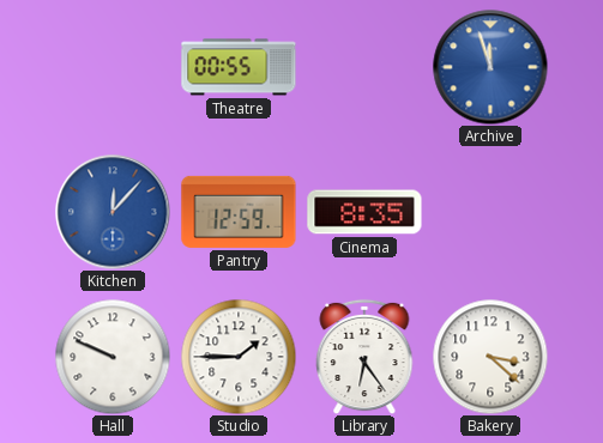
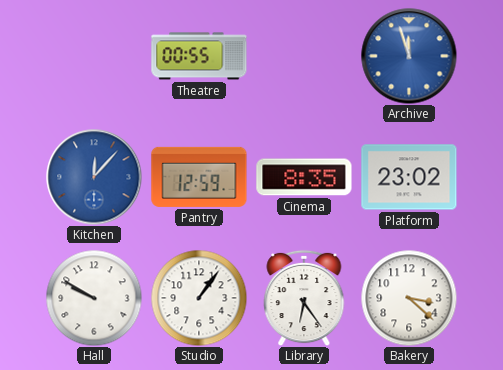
Platform: none -> 23:02 (409, 177)
Hall: 9:49 -> 9:50 (94, 298)
Studio: 1:45 -> 1:06 (199, 298)
